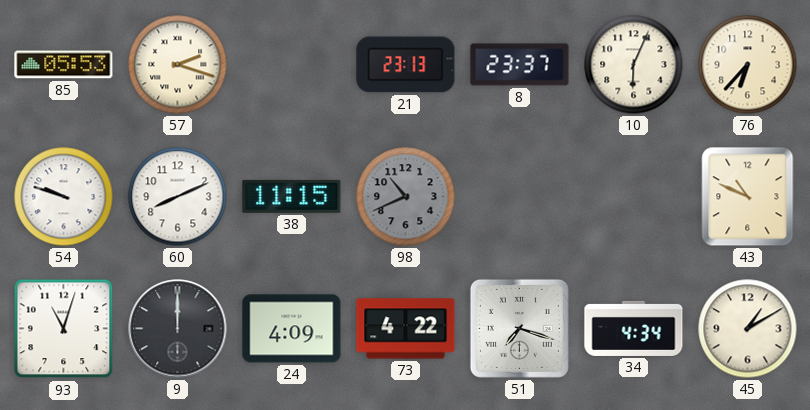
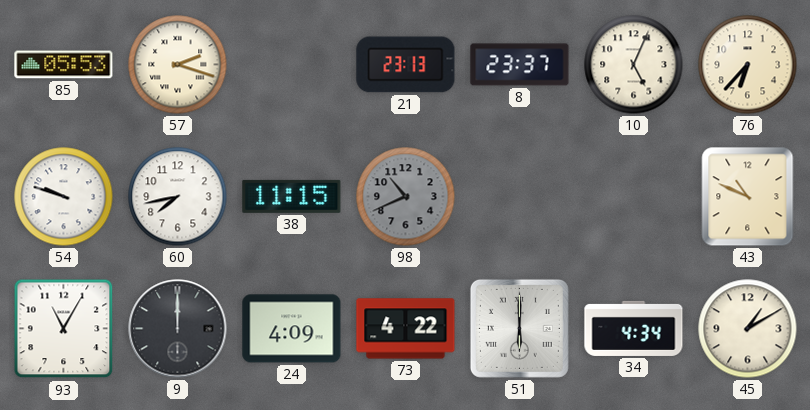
10: 6:04 -> 5:04 (634, 65)
60: 8:11 -> 7:43 (178, 197)
93: 11:03 -> 11:05 (64, 329)
51: 7:18 -> 6:00 (519, 328)
